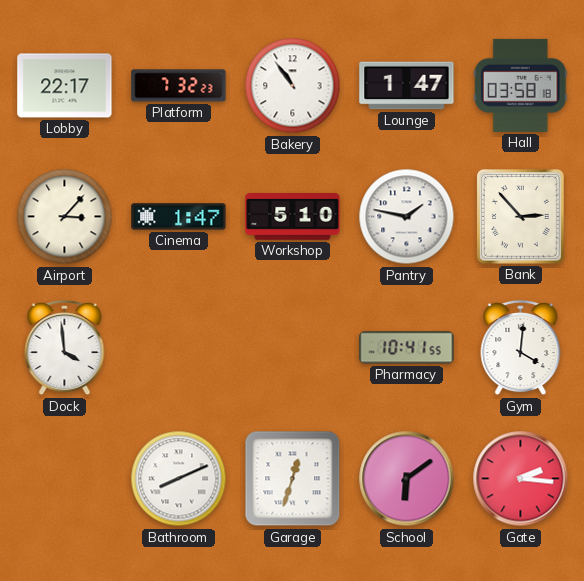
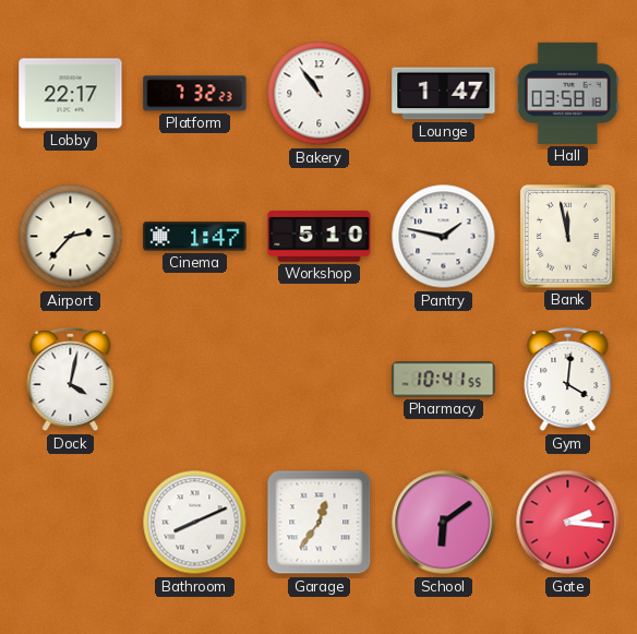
Airport: 3:07 -> 2:37 (71, 237)
Bank: 2:53 -> 11:58 (568, 237)
Dock: 3:59 -> 4:02 (71, 380)
Garage: 12:33 -> 12:36 (320, 523)
